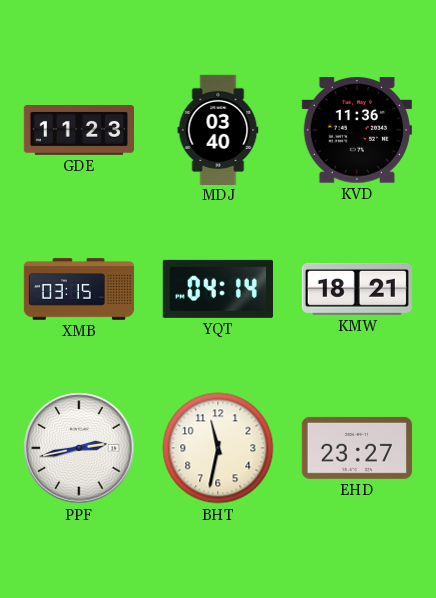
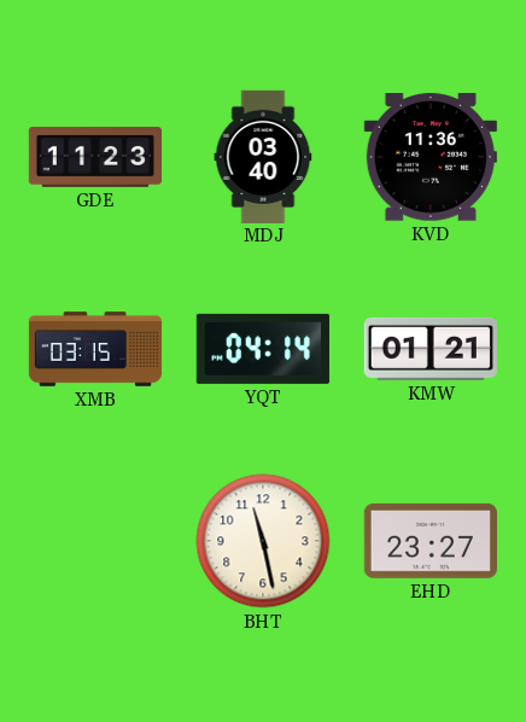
KMW: 18:21 -> 01:21 (431, 349)
PPF: 2:43 -> none (79, 448)
BHT: 11:32 -> 11:28 (263, 541)
